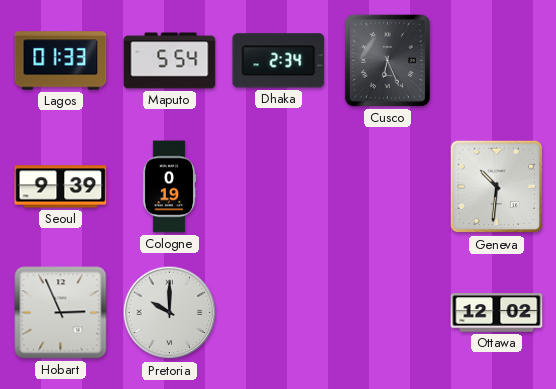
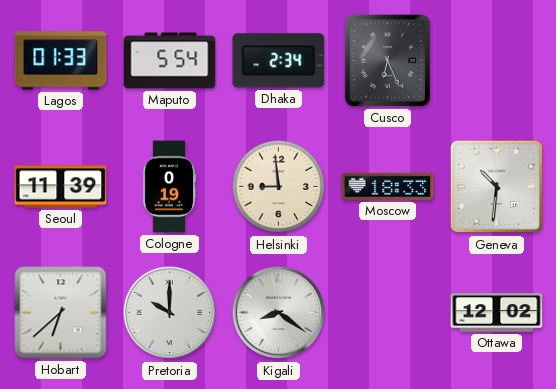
Seoul: 9:39 -> 11:39 (61, 187)
Helsinki: none -> 8:59 (279, 187)
Moscow: none -> 18:33 (388, 186)
Hobart: 2:56 -> 6:38 (61, 313)
Kigali: none -> 8:21 (279, 313)
